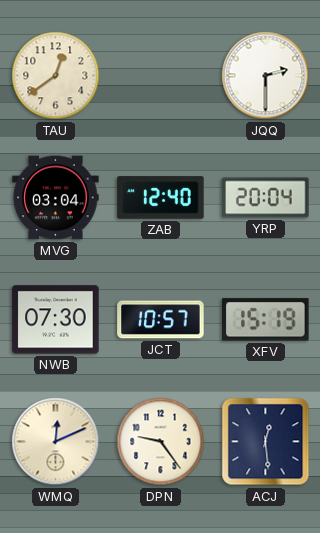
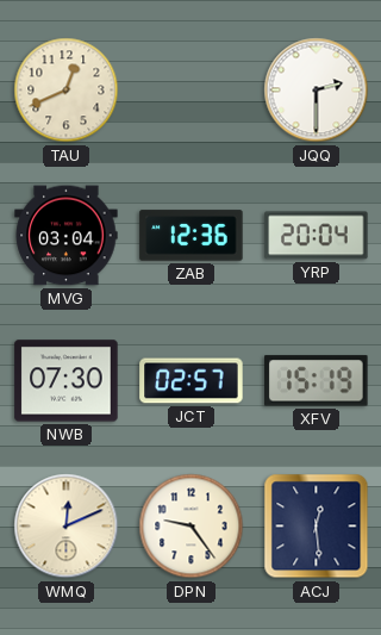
TAU: 12:39 -> 12:41 (67, 91)
ZAB: 12:40 -> 12:36 (192, 236)
JCT: 10:57 -> 02:57 (192, 381)
